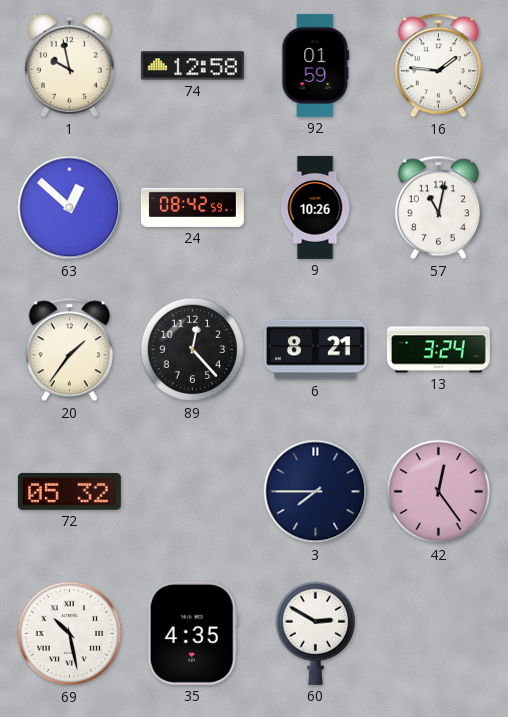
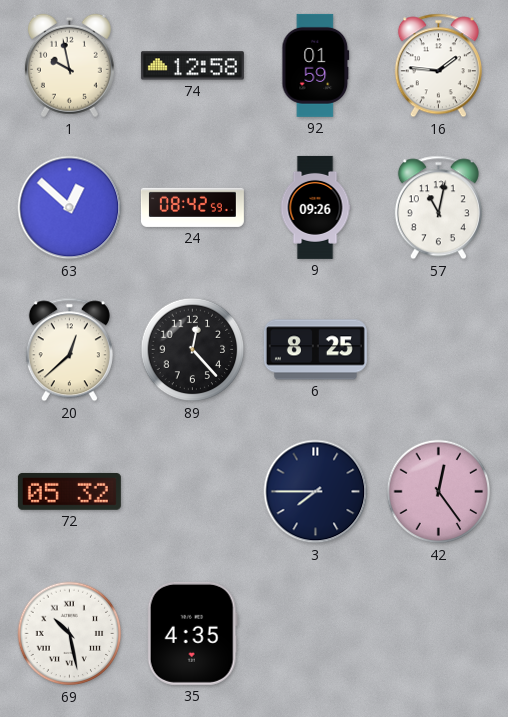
9: 10:26 -> 09:26 (315, 207)
20: 1:36 -> 12:38 (69, 350)
6: 8:21 -> 8:25 (315, 350)
13: 3:24 -> none (438, 350)
60: 2:50 -> none (316, 633)
